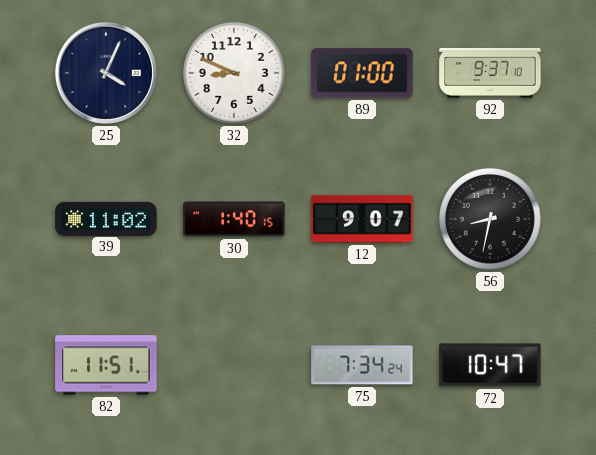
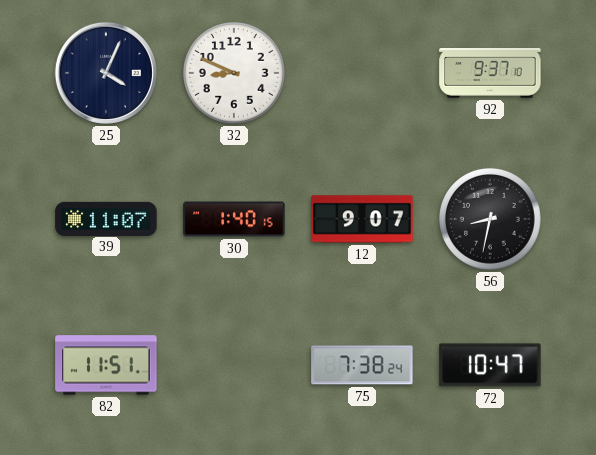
89: 01:00 -> none (362, 73)
39: 11:02 -> 11:07 (106, 218)
75: 7:34 -> 7:38 (362, 365)
